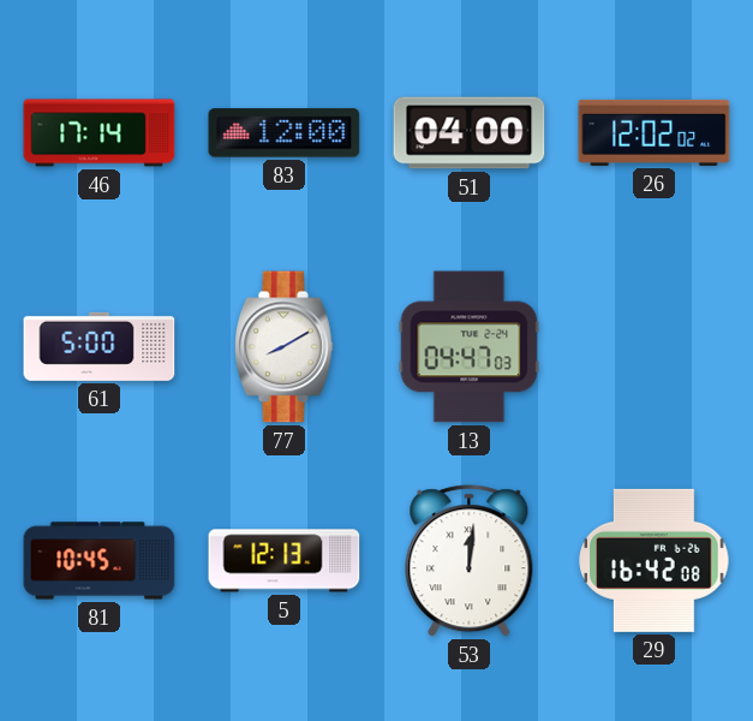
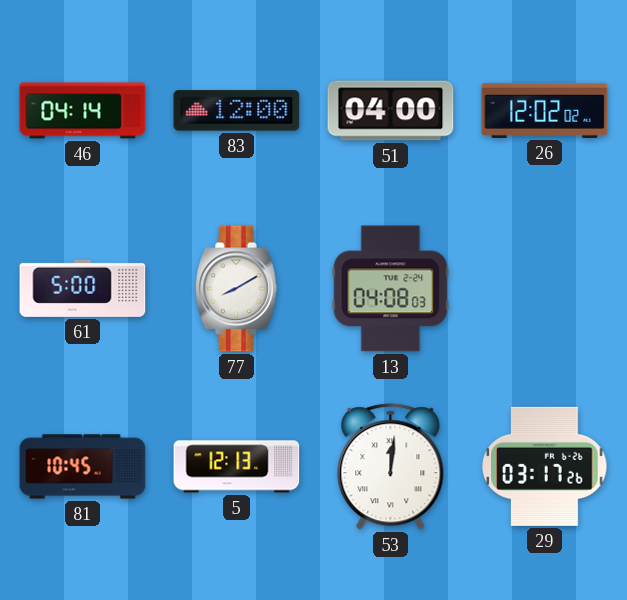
46: 17:14 -> 04:14 (83, 111)
13: 04:47 -> 04:08 (391, 289)
29: 16:42 -> 03:17 (545, 466)
